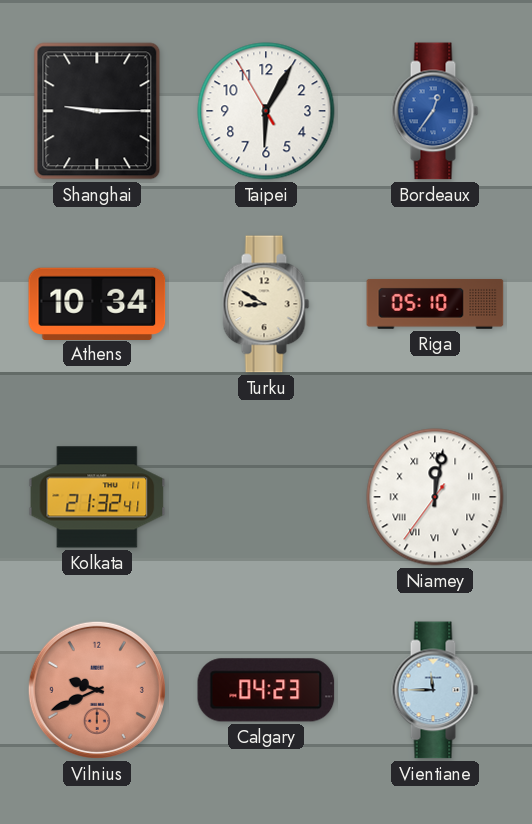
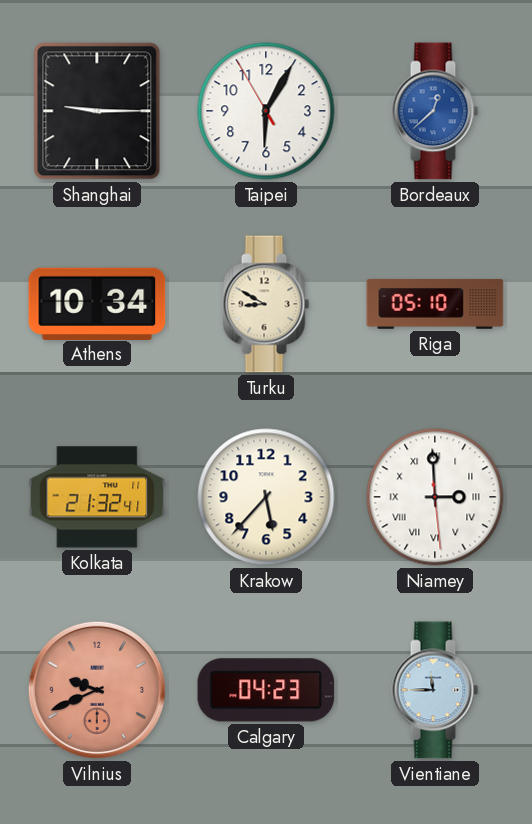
Bordeaux: 12:36 -> 12:38 (435, 111)
Krakow: none -> 5:37 (266, 497)
Niamey: 12:01 -> 2:59 (435, 497)
